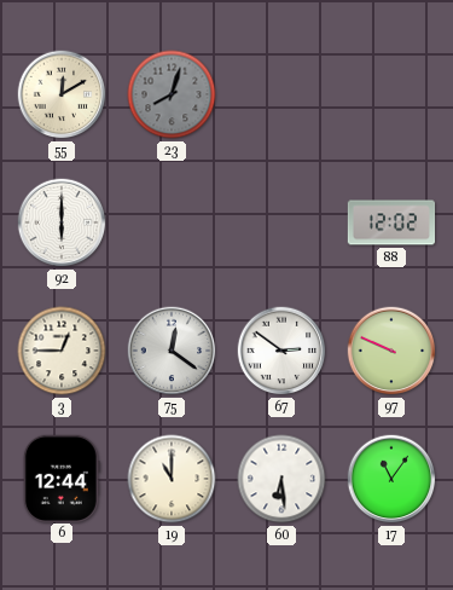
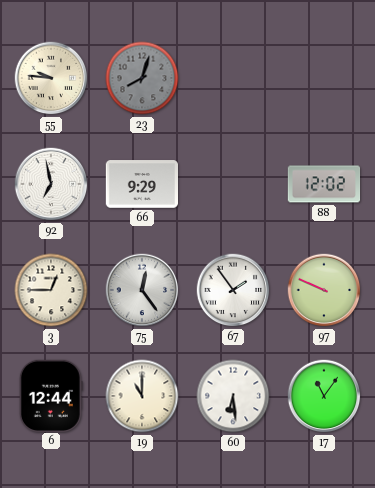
55: 12:10 -> 9:46 (51, 78)
92: 6:00 -> 6:58 (51, 184)
66: none -> 9:29 (141, 184)
75: 12:21 -> 12:24 (142, 290)
67: 2:51 -> 1:54 (233, 290)
